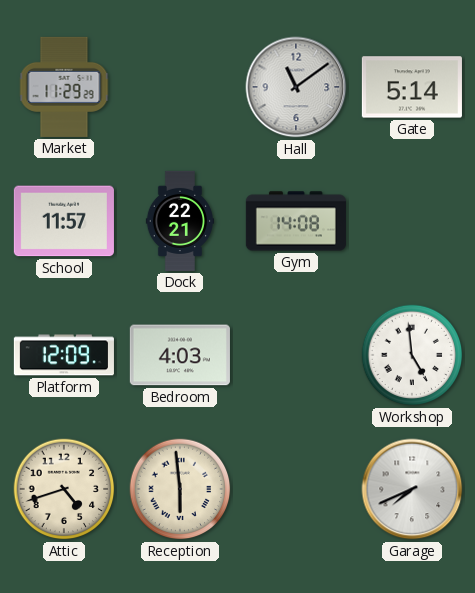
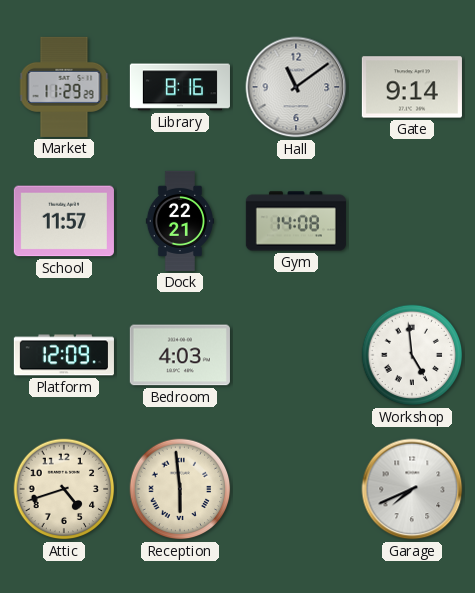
Library: none -> 8:16 (180, 87)
Gate: 5:14 -> 9:14 (412, 87)
